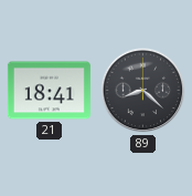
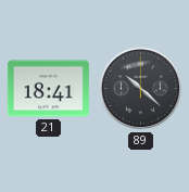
89: 8:22 -> 10:22 (141, 89)
